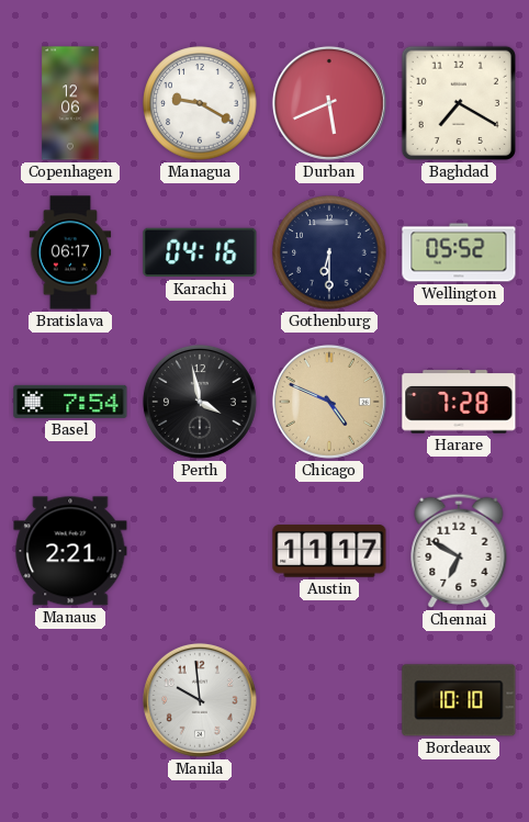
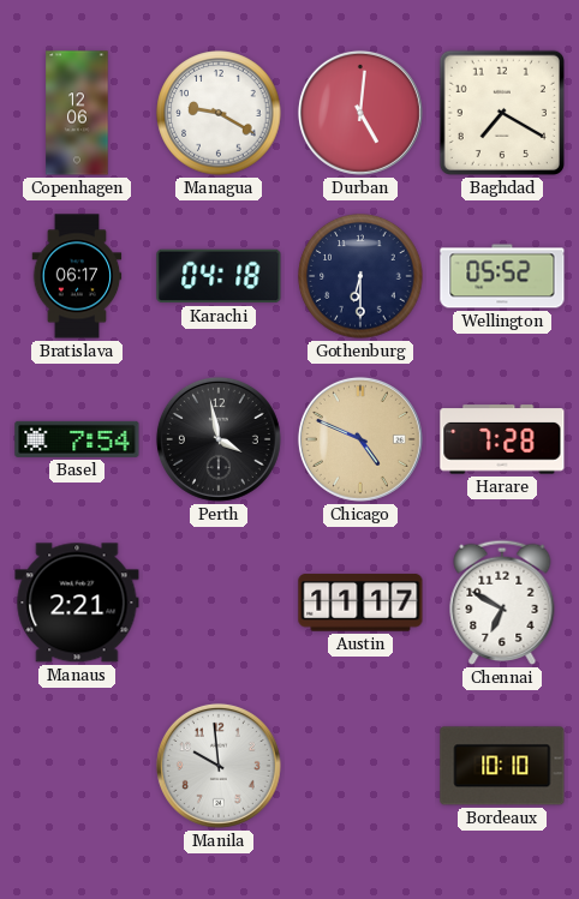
Durban: 5:41 -> 5:01 (360, 113)
Karachi: 04:16 -> 04:18 (219, 276)
